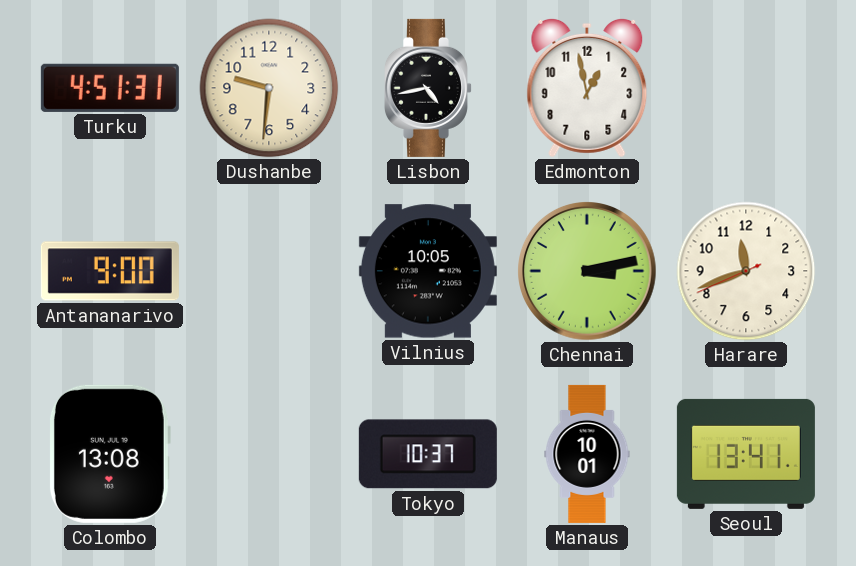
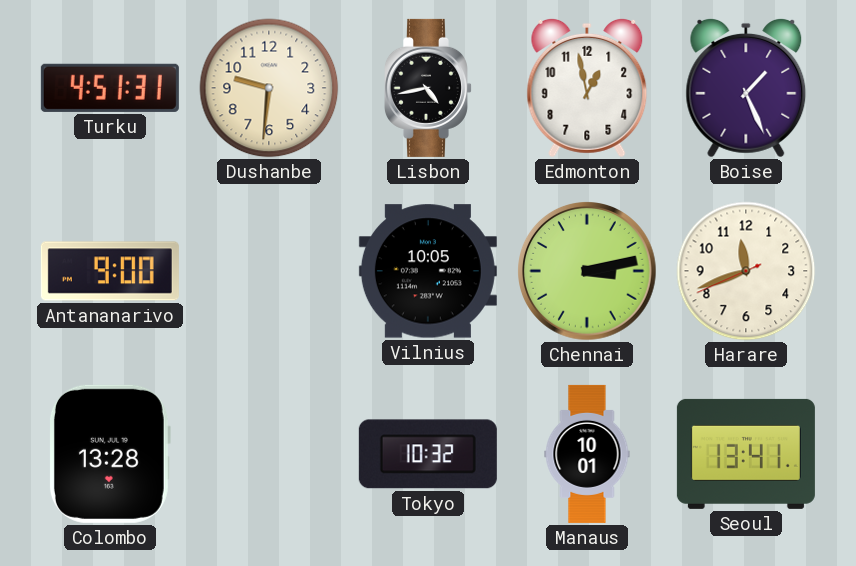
Boise: none -> 1:26 (746, 88)
Colombo: 13:08 -> 13:28 (109, 454)
Tokyo: 10:37 -> 10:32 (428, 454)
